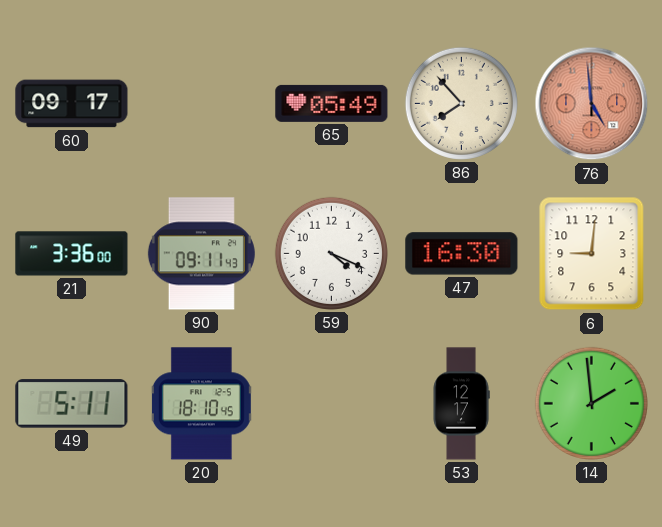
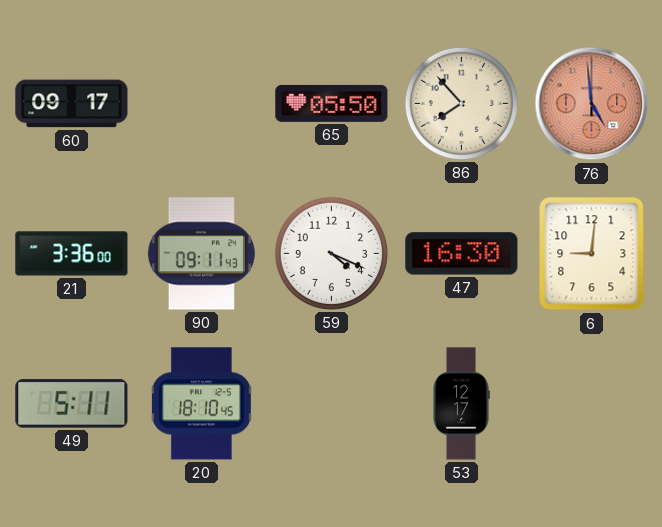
65: 05:49 -> 05:50 (332, 103)
14: 1:59 -> none (591, 403)
